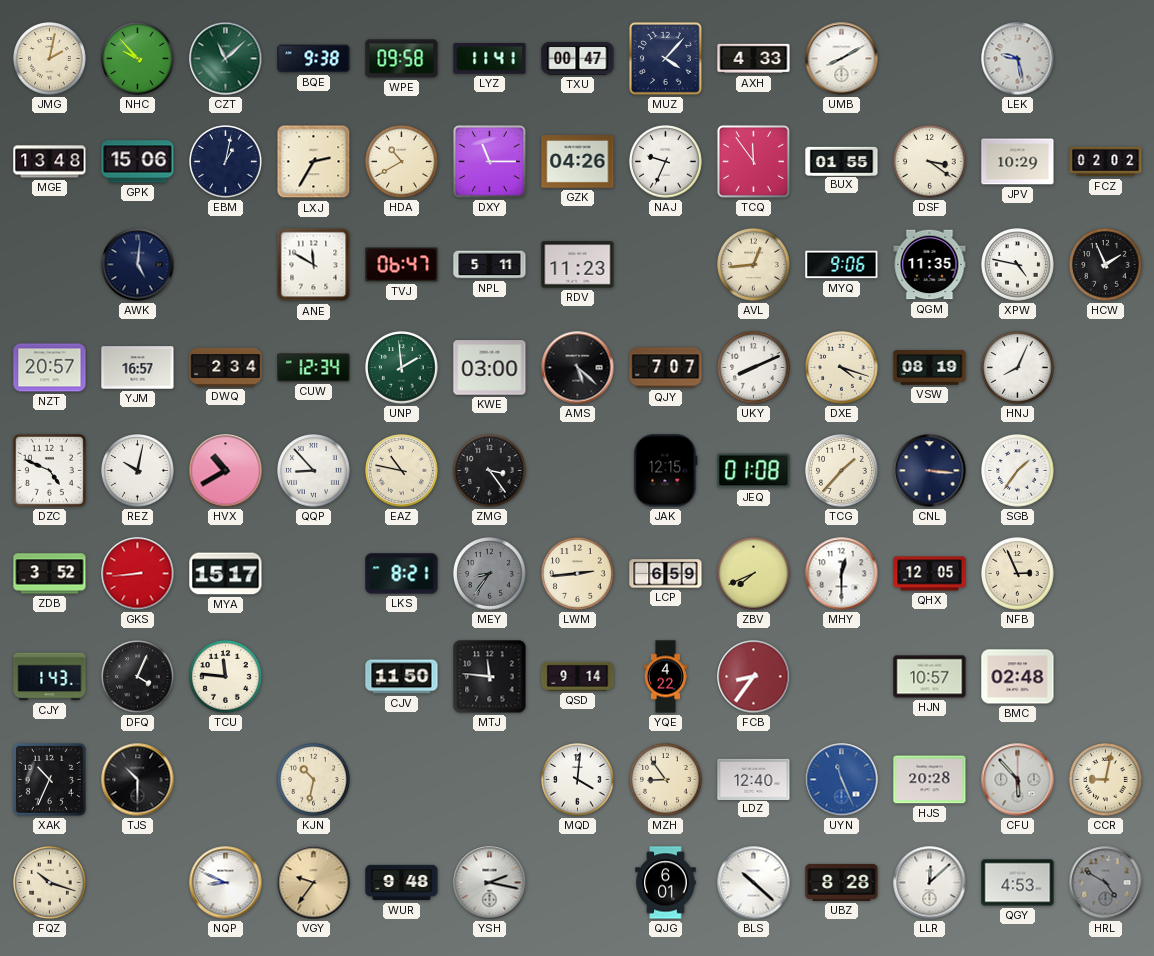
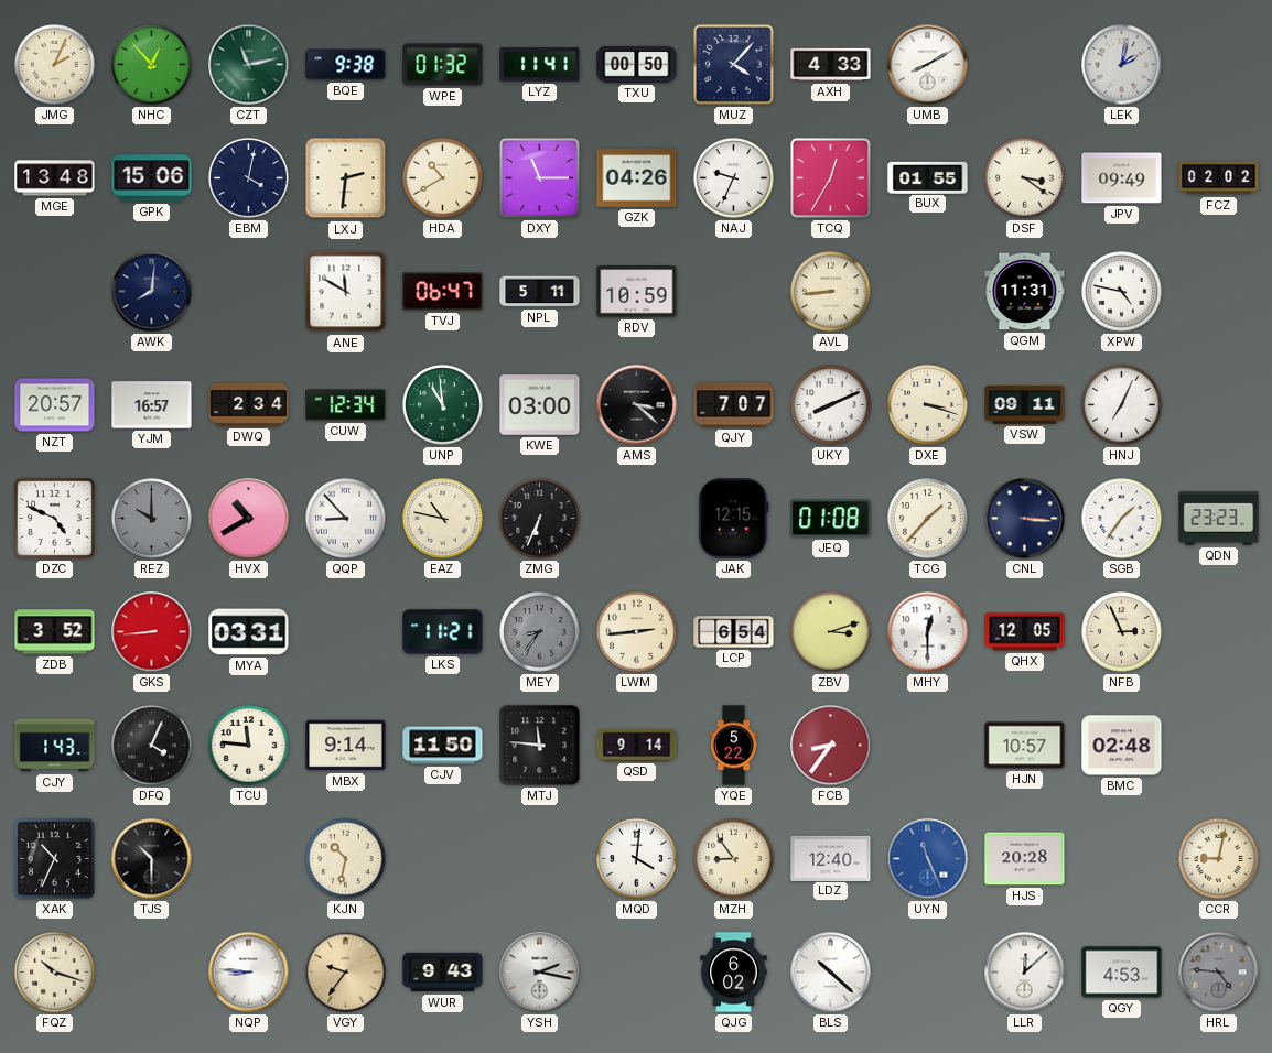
JMG: 2:02 -> 2:04 (55, 65)
NHC: 9:53 -> 12:53 (152, 65)
CZT: 11:08 -> 11:13 (249, 65)
WPE: 09:58 -> 01:32 (443, 65)
TXU: 00:47 -> 00:50 (637, 64)
LEK: 9:28 -> 2:02 (1122, 65)
EBM: 1:02 -> 4:02 (249, 178)
LXJ: 2:35 -> 2:31 (346, 178)
TCQ: 11:54 -> 12:35 (830, 177)
JPV: 10:29 -> 09:49 (1122, 178)
AWK: 5:01 -> 8:01 (152, 292)
RDV: 11:23 -> 10:59 (637, 292)
AVL: 12:44 -> 8:44 (831, 292)
MYQ: 9:06 -> none (842, 265)
QGM: 11:35 -> 11:31 (1025, 292)
HCW: 1:56 -> none (1106, 265)
UNP: 1:59 -> 10:59 (443, 405)
AMS: 5:22 -> 3:22 (637, 405)
DXE: 4:18 -> 3:18 (928, 405)
VSW: 08:19 -> 09:11 (1025, 405)
HNJ: 8:04 -> 7:04 (1122, 405)
REZ: 10:02 -> 10:00 (152, 519)
REZ dial: white -> grey (152, 519)
ZMG: 3:24 -> 6:34 (540, 519)
QDN: none -> 23:23 (1219, 519)
MYA: 15:17 -> 03:31 (249, 632)
LKS: 8:21 -> 11:21 (443, 632)
LCP: 6:59 -> 6:54 (734, 632)
ZBV: 7:41 -> 3:12 (831, 632)
MBX: none -> 9:14 (346, 746)
YQE: 4:22 -> 5:22 (734, 746)
CFU: 5:53 -> none (1018, 780)
NQP: 8:49 -> 8:46 (249, 973)
WUR: 9:48 -> 9:43 (443, 973)
QJG: 6:01 -> 6:02 (734, 973)
UBZ: 8:28 -> none (842, 882)
HRL: 4:50 -> 4:46 (1219, 973)
